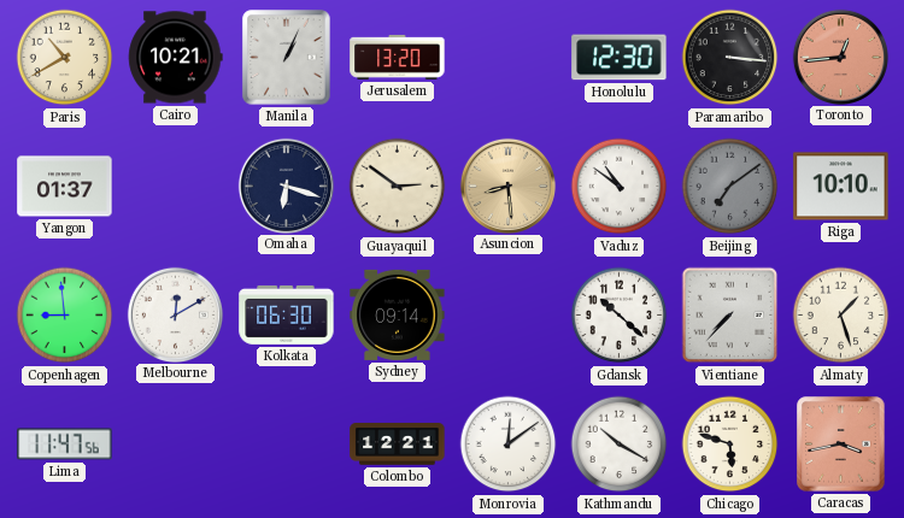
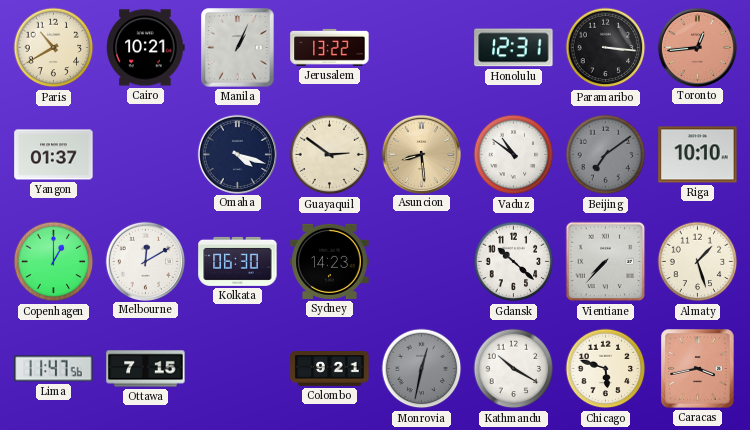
Jerusalem: 13:20 -> 13:22 (330, 47)
Honolulu: 12:30 -> 12:31 (514, 48)
Omaha: 6:18 -> 4:18 (237, 154)
Copenhagen: 8:59 -> 1:00 (54, 262)
Sydney: 09:14 -> 14:23 (330, 261)
Ottawa: none -> 7:15 (146, 369)
Colombo: 12:21 -> 9:21 (330, 369)
Monrovia: 12:09 -> 12:32 (422, 369)
Monrovia dial: white -> grey (422, 369)
